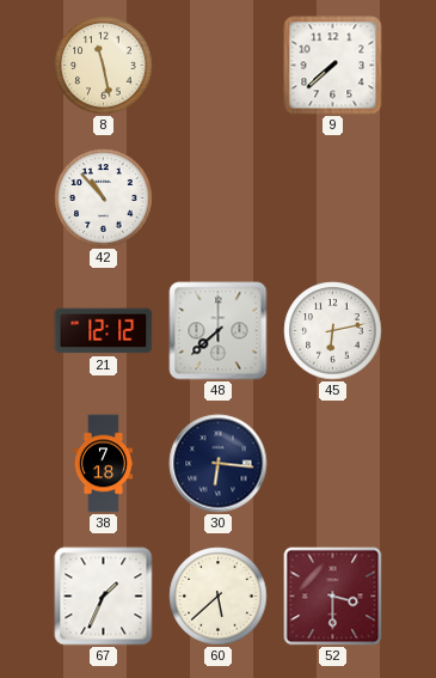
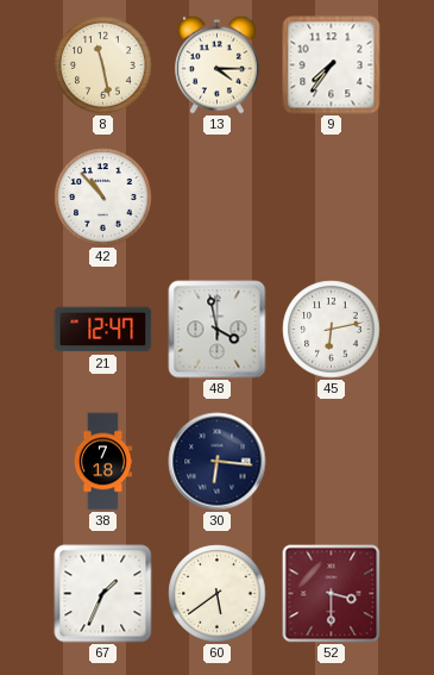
13: none -> 4:15 (218, 64)
9: 7:38 -> 7:36 (332, 65)
21: 12:12 -> 12:47 (103, 330)
48: 7:38 -> 3:58 (218, 330)
60: 5:38 -> 5:39 (218, 594)
